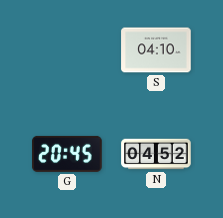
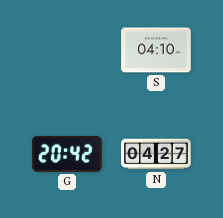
G: 20:45 -> 20:42 (67, 154)
N: 04:52 -> 04:27 (156, 154)
